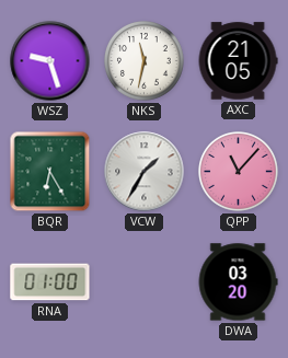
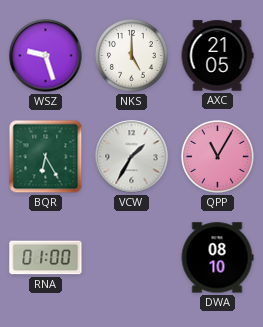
NKS: 11:32 -> 5:00 (132, 56)
QPP: 11:07 -> 11:05 (218, 157)
DWA: 03:20 -> 08:10 (217, 258)
